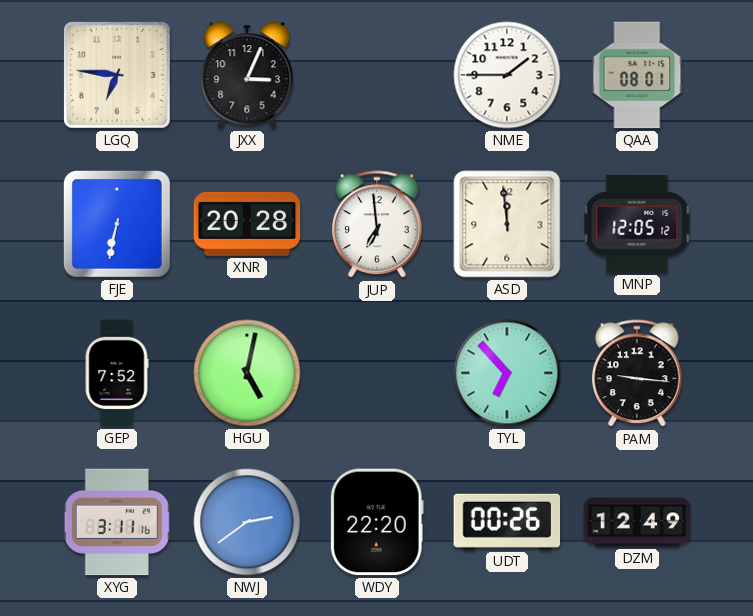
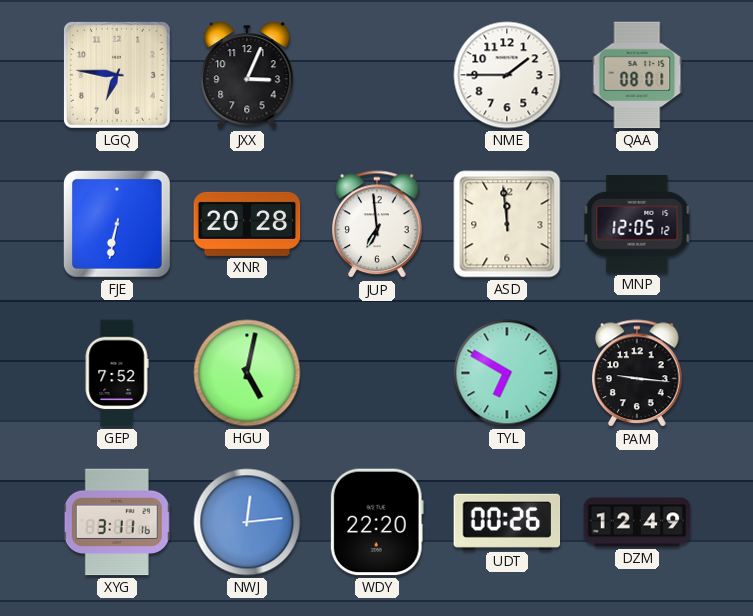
TYL: 6:53 -> 6:50 (507, 373)
NWJ: 2:39 -> 12:14 (247, 522)
